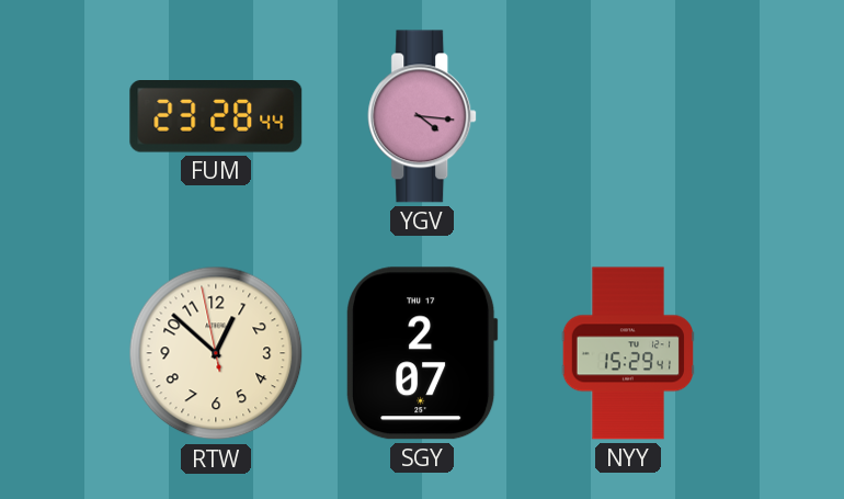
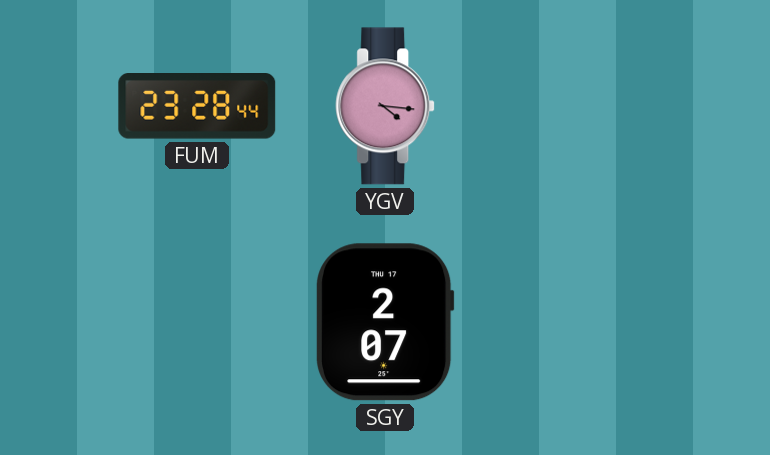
RTW: 12:51 -> none (216, 353)
NYY: 15:29 -> none (627, 353)
